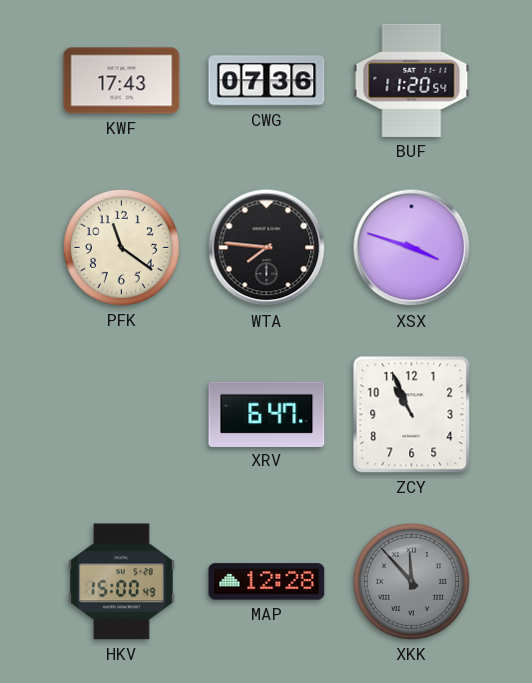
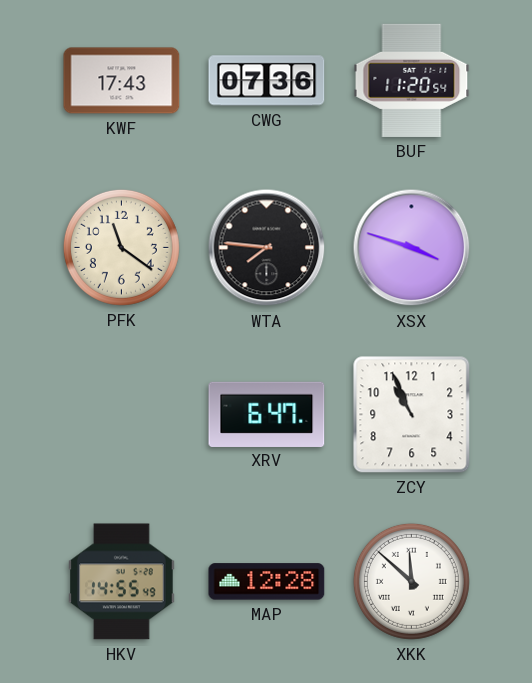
HKV: 15:00 -> 14:55 (122, 582)
XKK: 11:53 -> 11:52 (411, 581)
XKK dial: grey -> white (411, 581)
